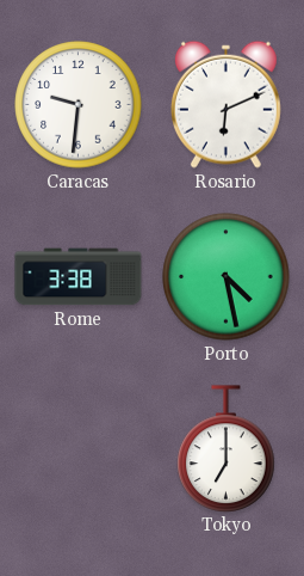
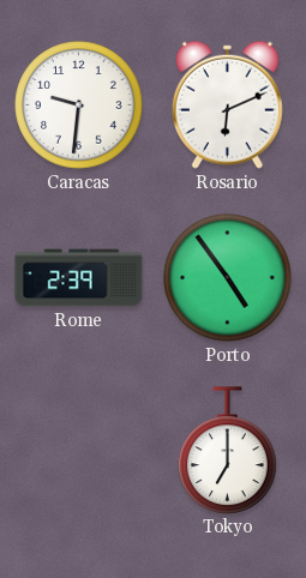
Rome: 3:38 -> 2:39 (79, 278)
Porto: 4:28 -> 4:54 (228, 278)
